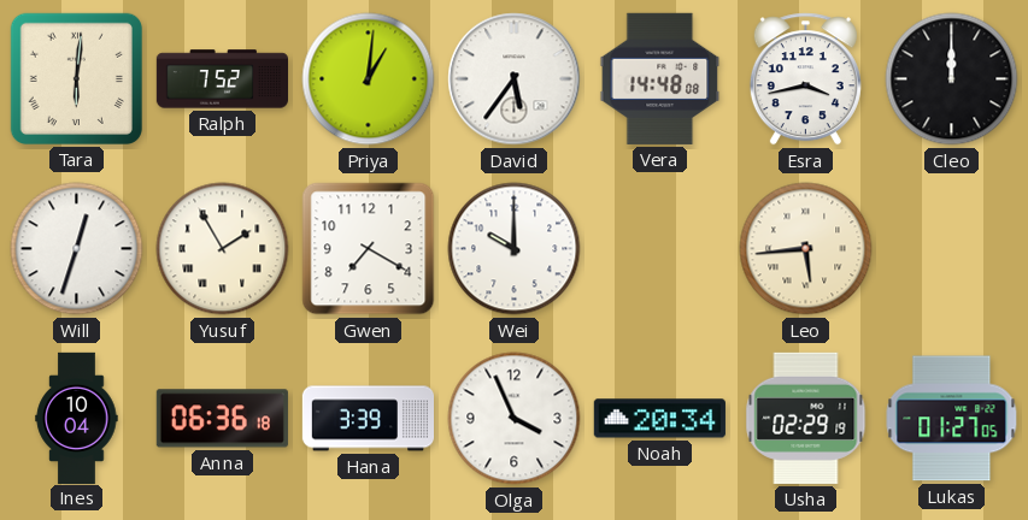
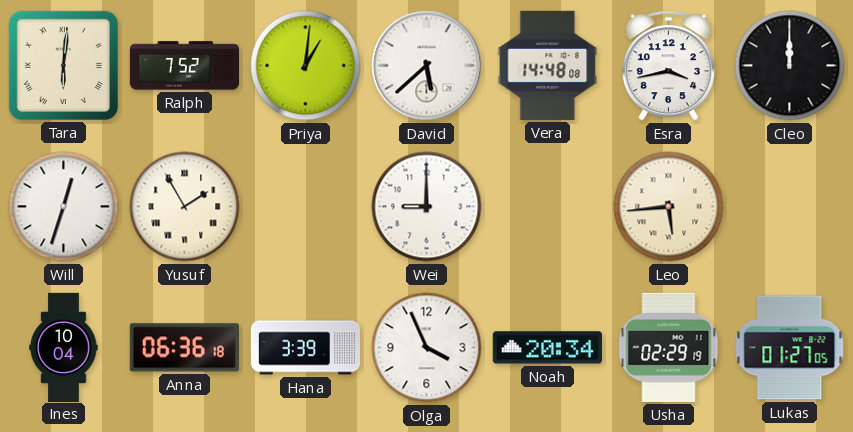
David: 5:36 -> 5:38 (427, 66)
Gwen: 7:20 -> none (369, 249)
Wei: 10:00 -> 9:00 (427, 207)
